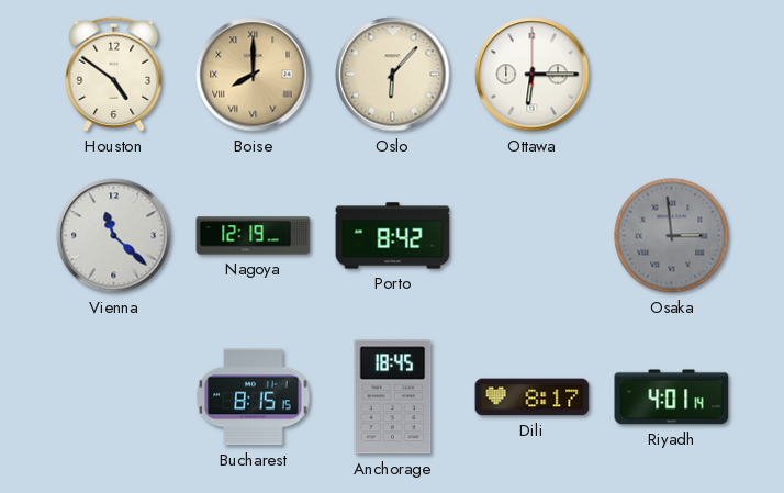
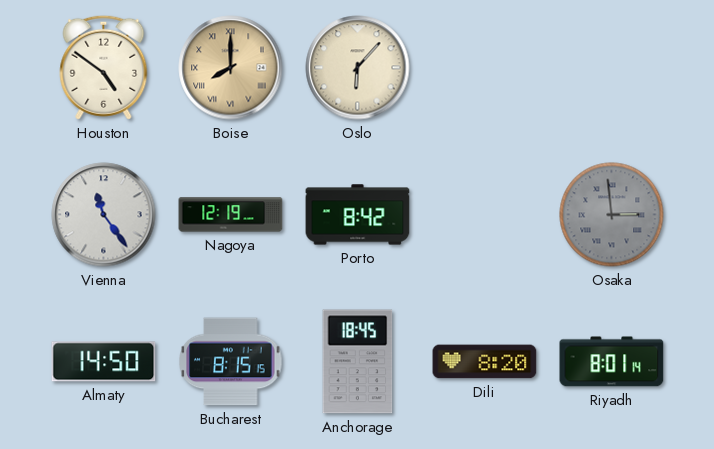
Ottawa: 6:15 -> none (533, 75)
Vienna: 11:22 -> 11:24 (104, 215)
Almaty: none -> 14:50 (104, 362)
Dili: 8:17 -> 8:20 (485, 362)
Riyadh: 4:01 -> 8:01 (612, 362)
